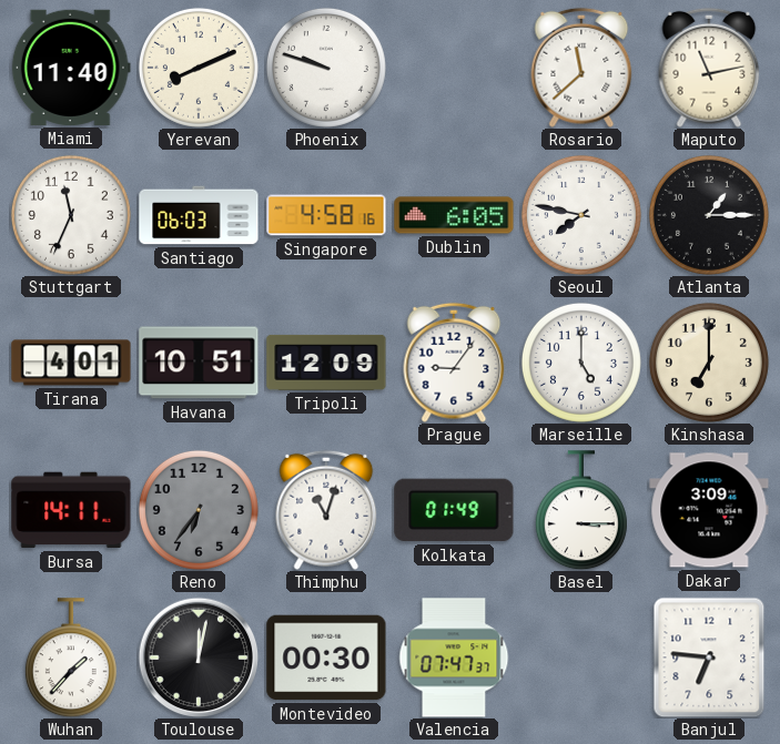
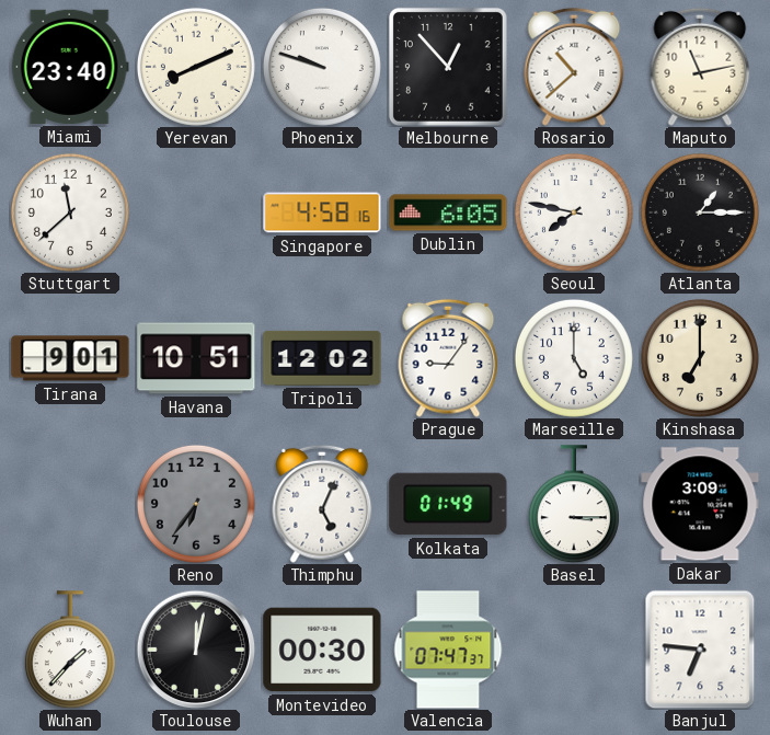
Miami: 11:40 -> 23:40 (70, 67)
Melbourne: none -> 12:53 (448, 67)
Rosario: 11:38 -> 10:38 (574, 67)
Stuttgart: 11:34 -> 11:38 (70, 213)
Santiago: 06:03 -> none (199, 215)
Tirana: 4:01 -> 9:01 (70, 358)
Tripoli: 12:09 -> 12:02 (322, 358)
Bursa: 14:11 -> none (71, 510)
Thimphu: 11:03 -> 5:04 (322, 504)
